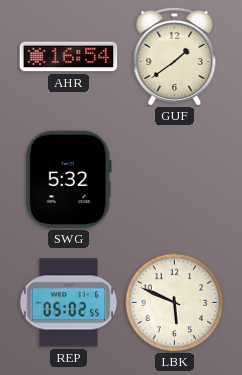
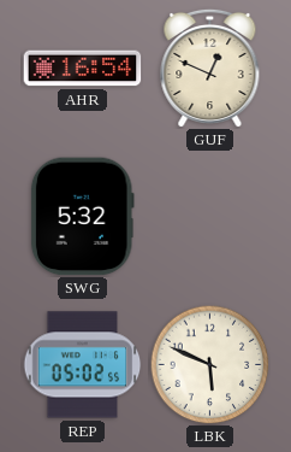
GUF: 1:39 -> 12:49 (210, 67)
